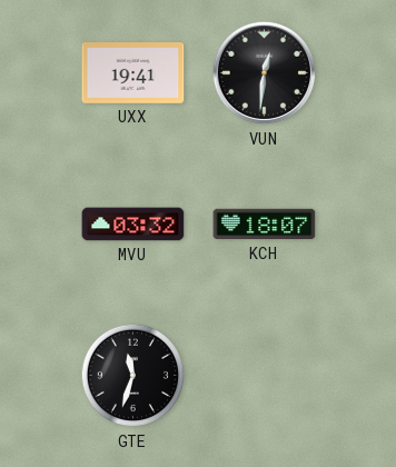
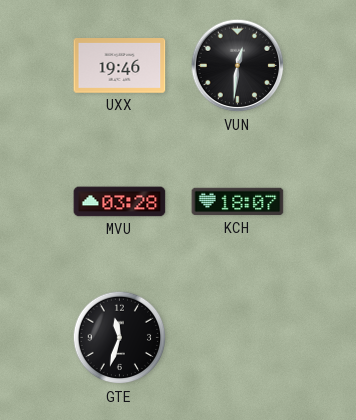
UXX: 19:41 -> 19:46 (120, 66)
MVU: 03:32 -> 03:28 (120, 202)
